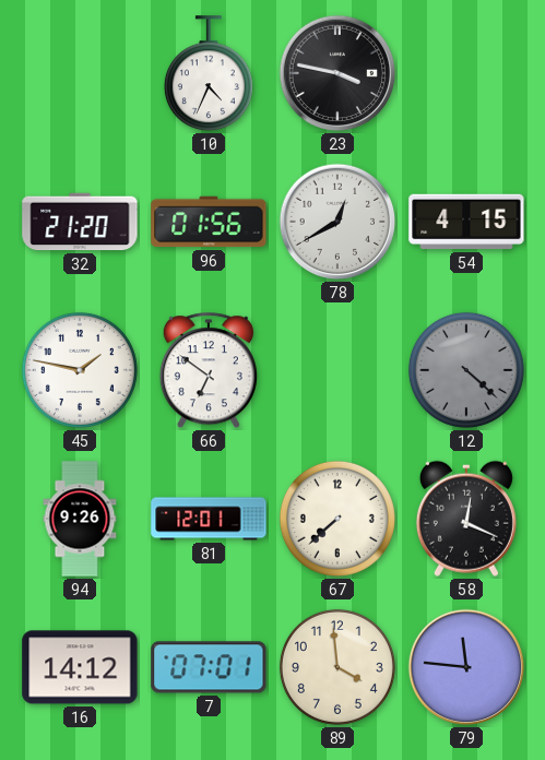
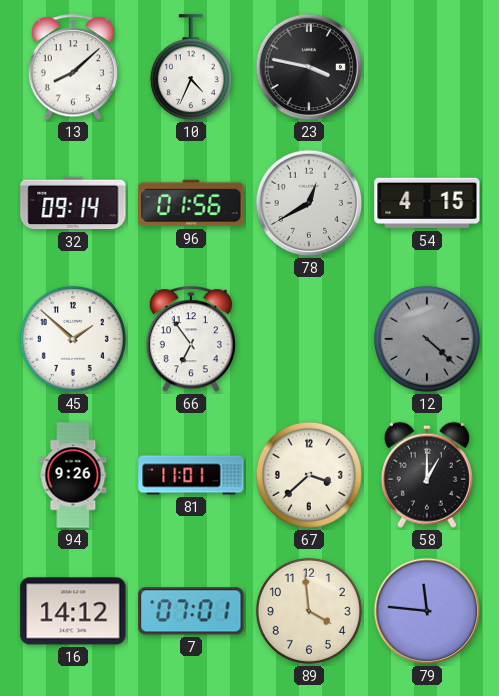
13: none -> 8:08 (73, 68)
32: 21:20 -> 09:14 (73, 203)
45: 1:47 -> 1:52 (73, 339)
66: 6:51 -> 6:54 (191, 340)
81: 12:01 -> 11:01 (191, 475)
67: 7:38 -> 3:38 (309, 475)
58: 12:19 -> 1:00 (427, 475)
